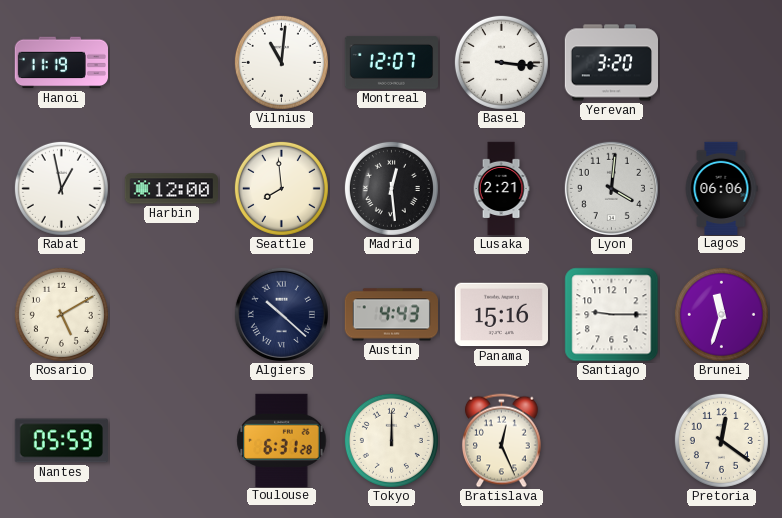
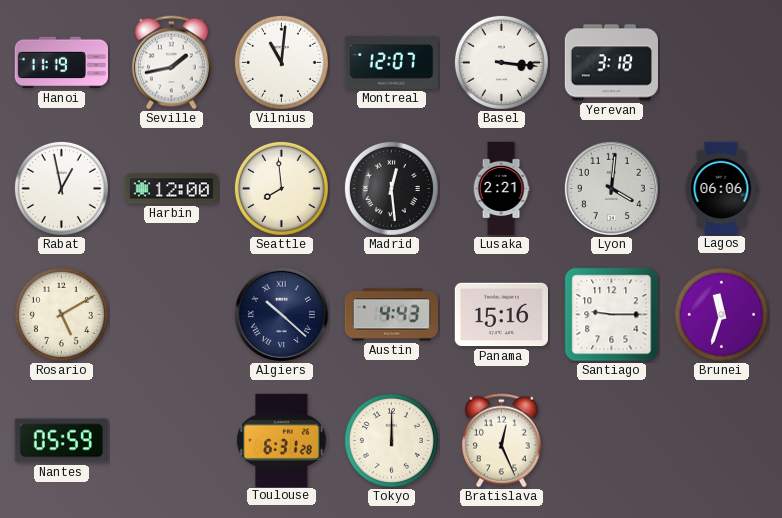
Seville: none -> 1:43 (171, 63)
Yerevan: 3:20 -> 3:18 (611, 63)
Pretoria: 12:21 -> none (721, 440)
